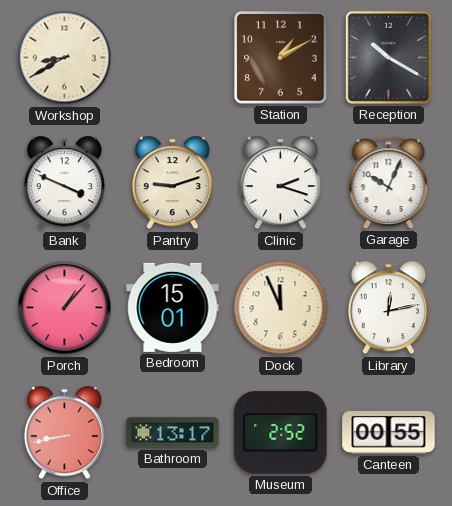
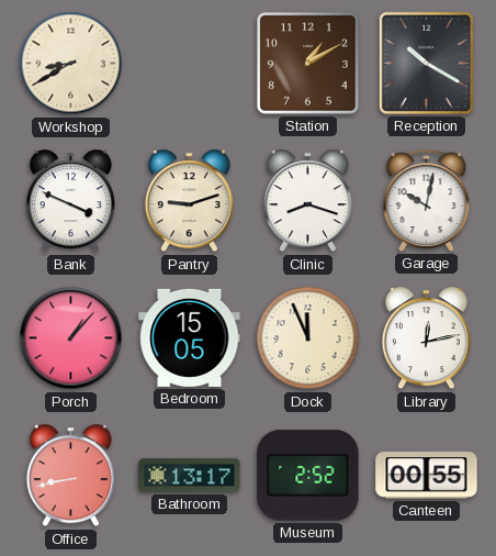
Clinic: 2:18 -> 8:18 (307, 201)
Garage: 10:04 -> 10:02 (427, 200)
Bedroom: 15:01 -> 15:05 (190, 337)
